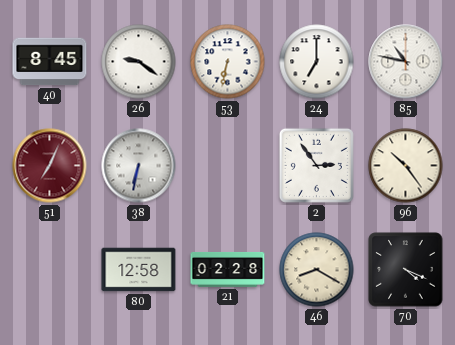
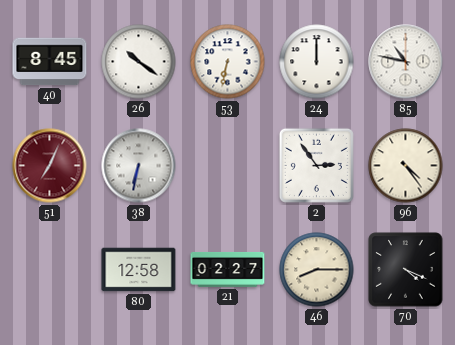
26: 9:21 -> 10:21 (139, 62)
24: 7:00 -> 12:00 (317, 62)
96: 10:24 -> 4:24 (406, 166)
21: 02:28 -> 02:27 (228, 269)
46: 8:20 -> 8:15 (317, 270)
